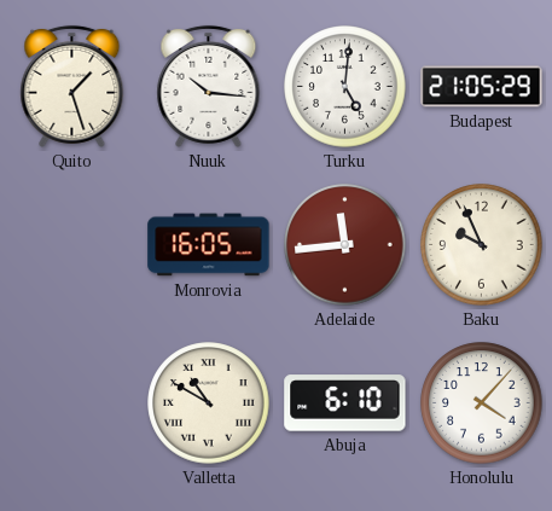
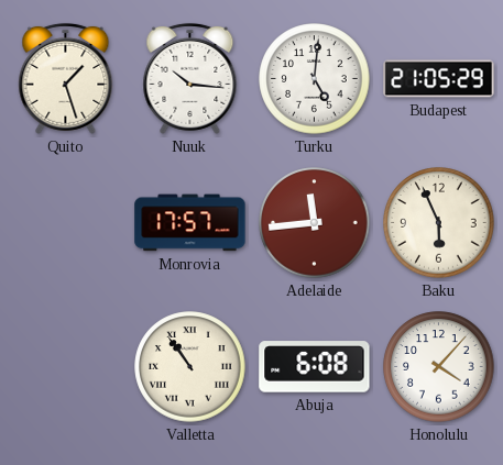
Monrovia: 16:05 -> 17:57 (190, 223)
Baku: 9:56 -> 5:56 (439, 223)
Valletta: 10:50 -> 10:54 (190, 367)
Abuja: 6:10 -> 6:08 (315, 367)
